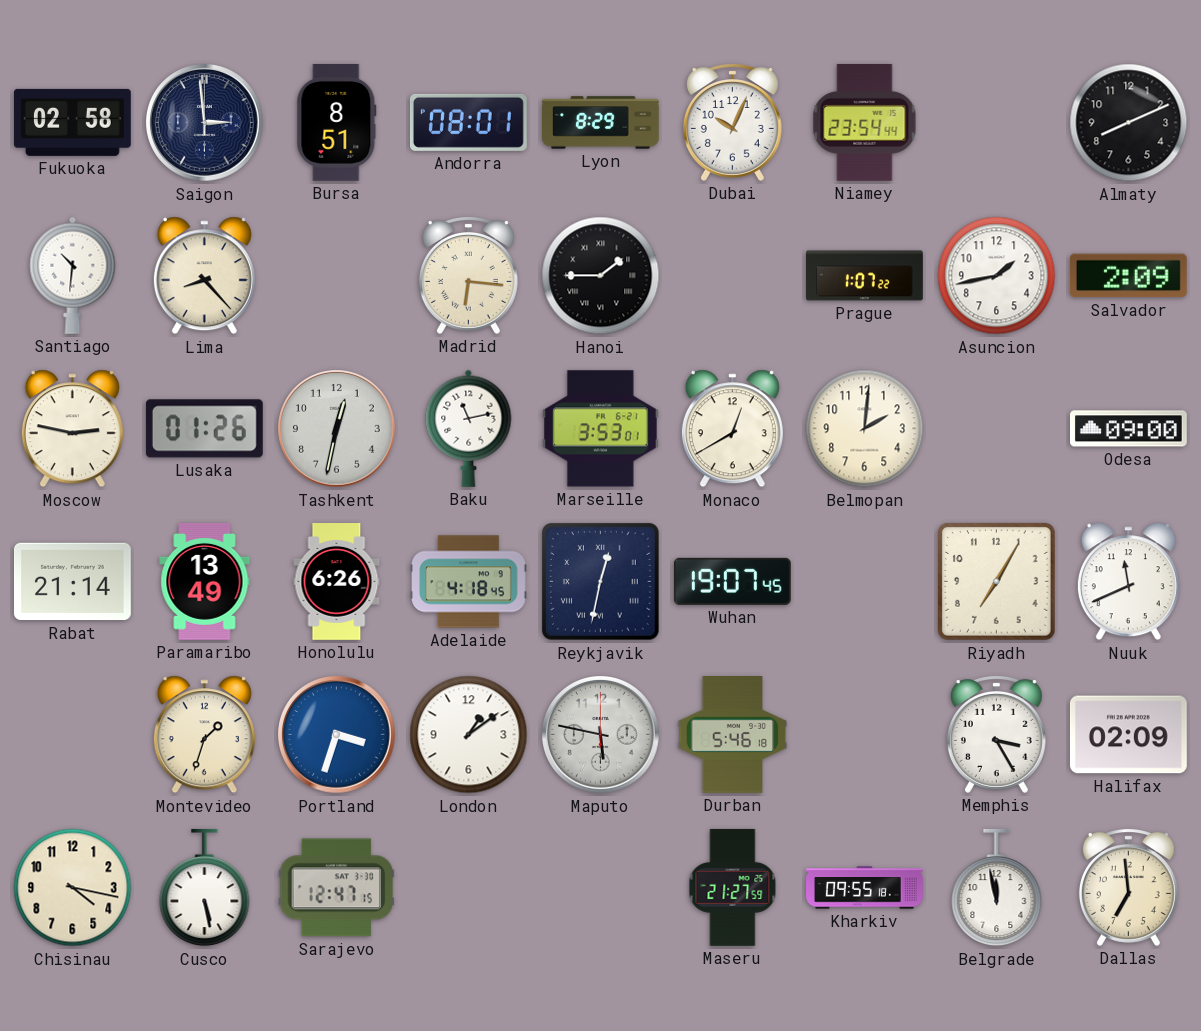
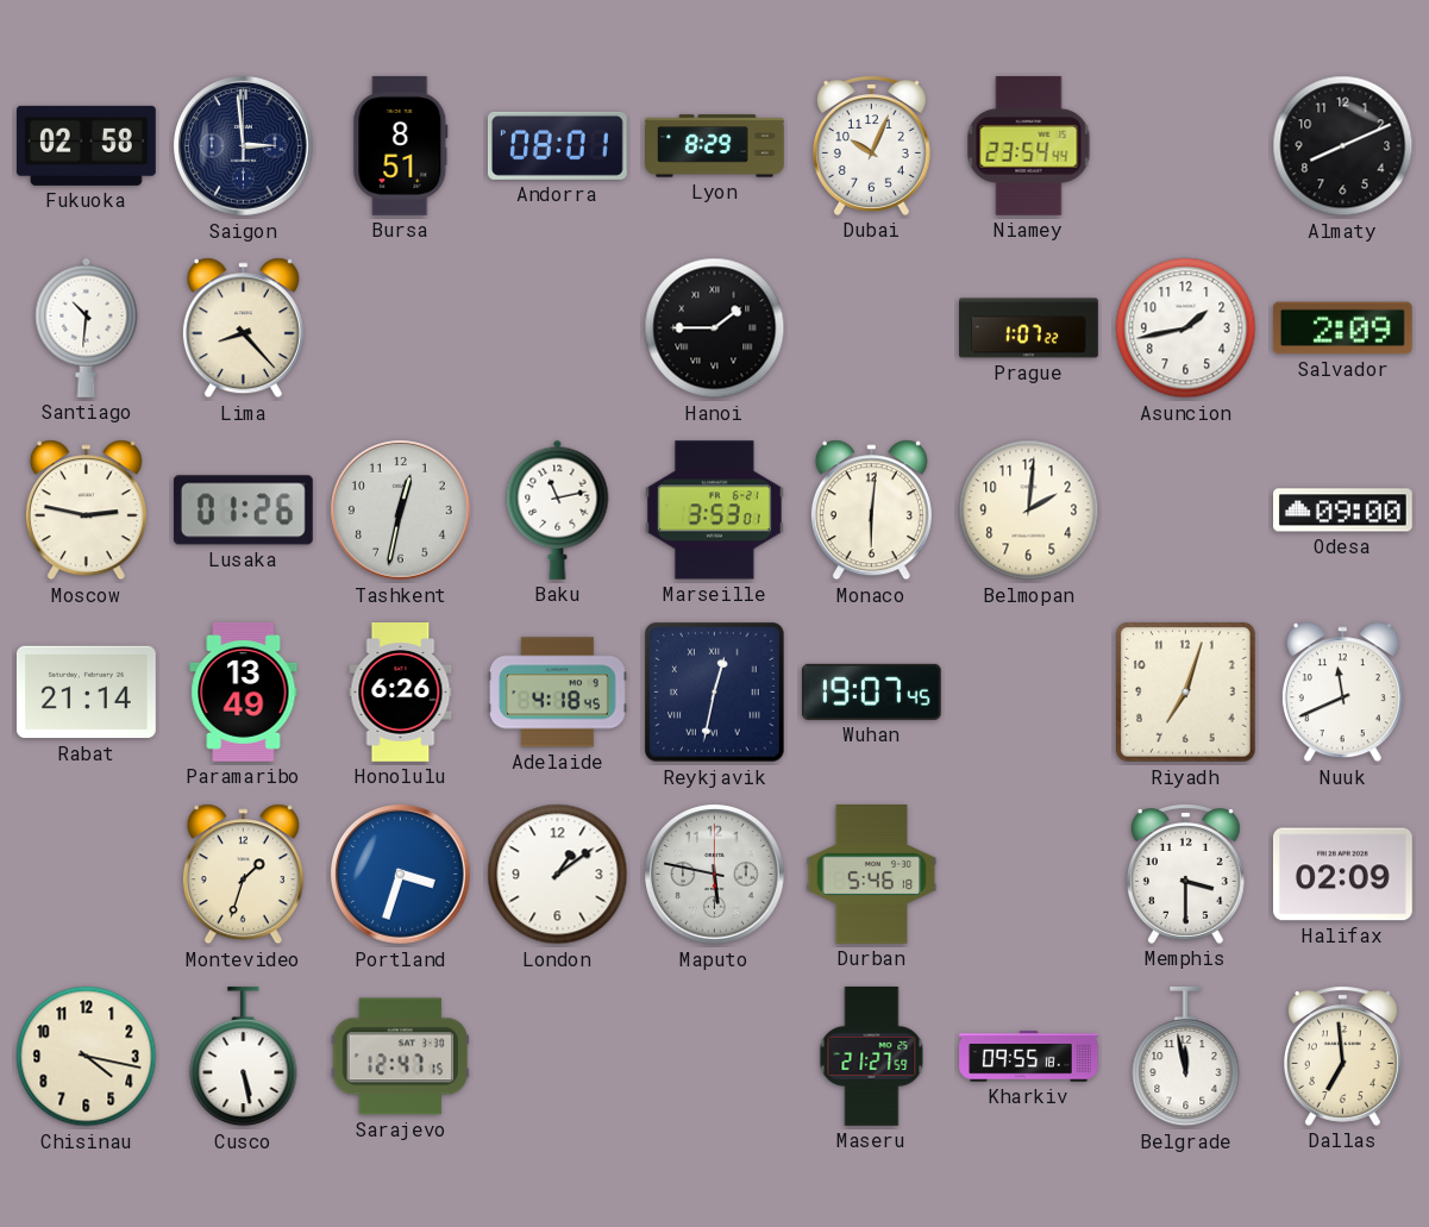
Madrid: 6:16 -> none (468, 275)
Monaco: 12:40 -> 6:01 (871, 511)
Riyadh: 7:05 -> 7:03 (1186, 693)
Memphis: 3:25 -> 3:30 (1185, 874)
